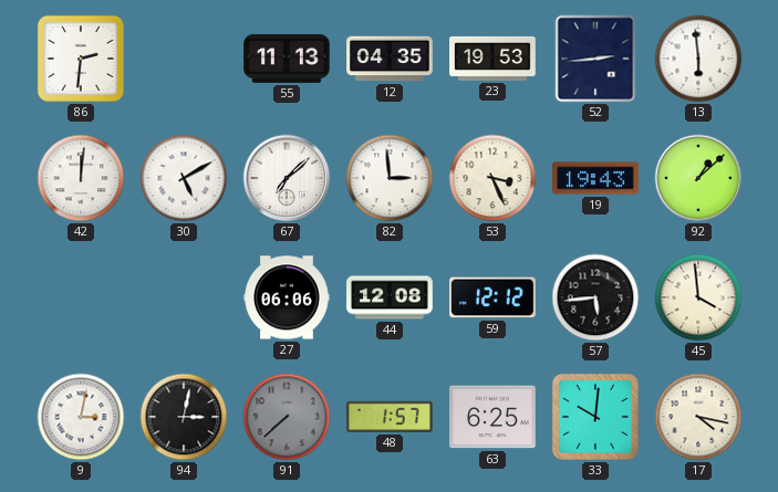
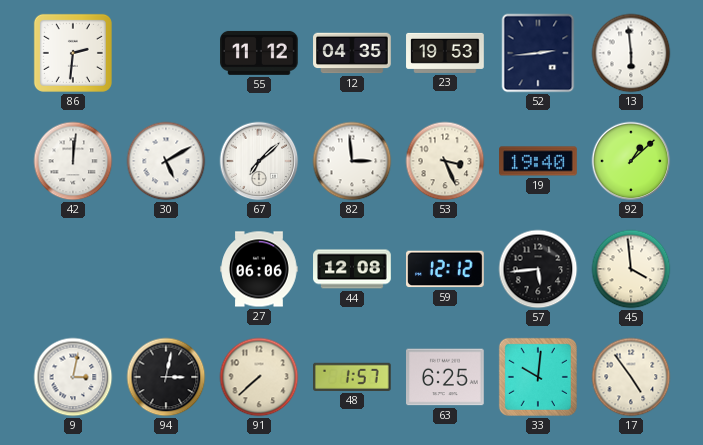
55: 11:13 -> 11:12 (259, 53)
19: 19:43 -> 19:40 (538, 161)
91 dial: grey -> cream (259, 377)
17: 4:17 -> 4:54 (631, 377)
